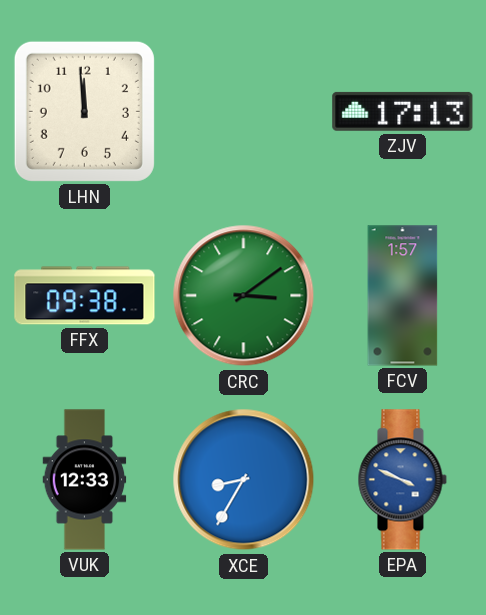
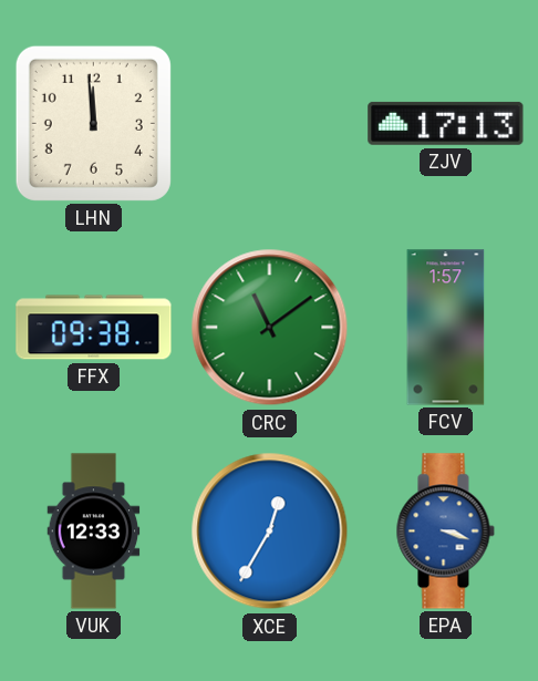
CRC: 3:09 -> 11:09 (270, 328)
XCE: 8:35 -> 12:35 (270, 532)
EPA: 3:49 -> 3:18 (445, 532)
